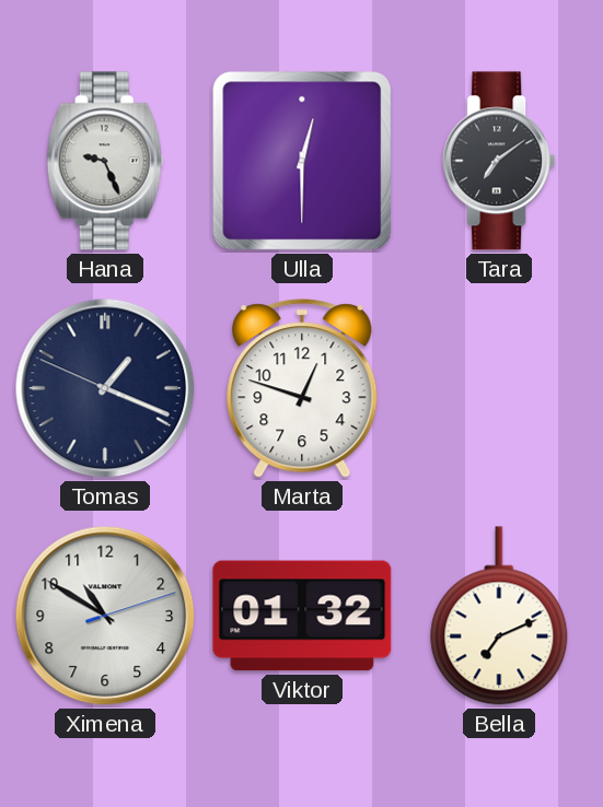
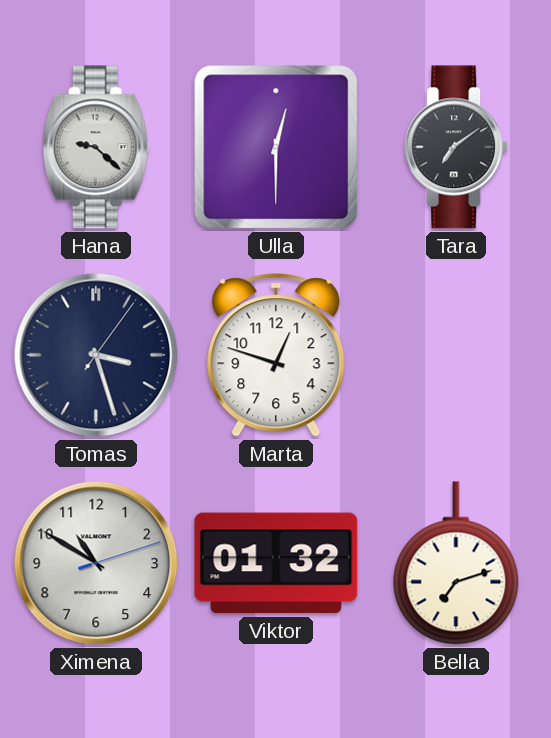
Hana: 9:26 -> 9:22 (96, 147)
Tomas: 1:18 -> 3:27 (96, 355)
Bella: 7:11 -> 7:12 (456, 563)
